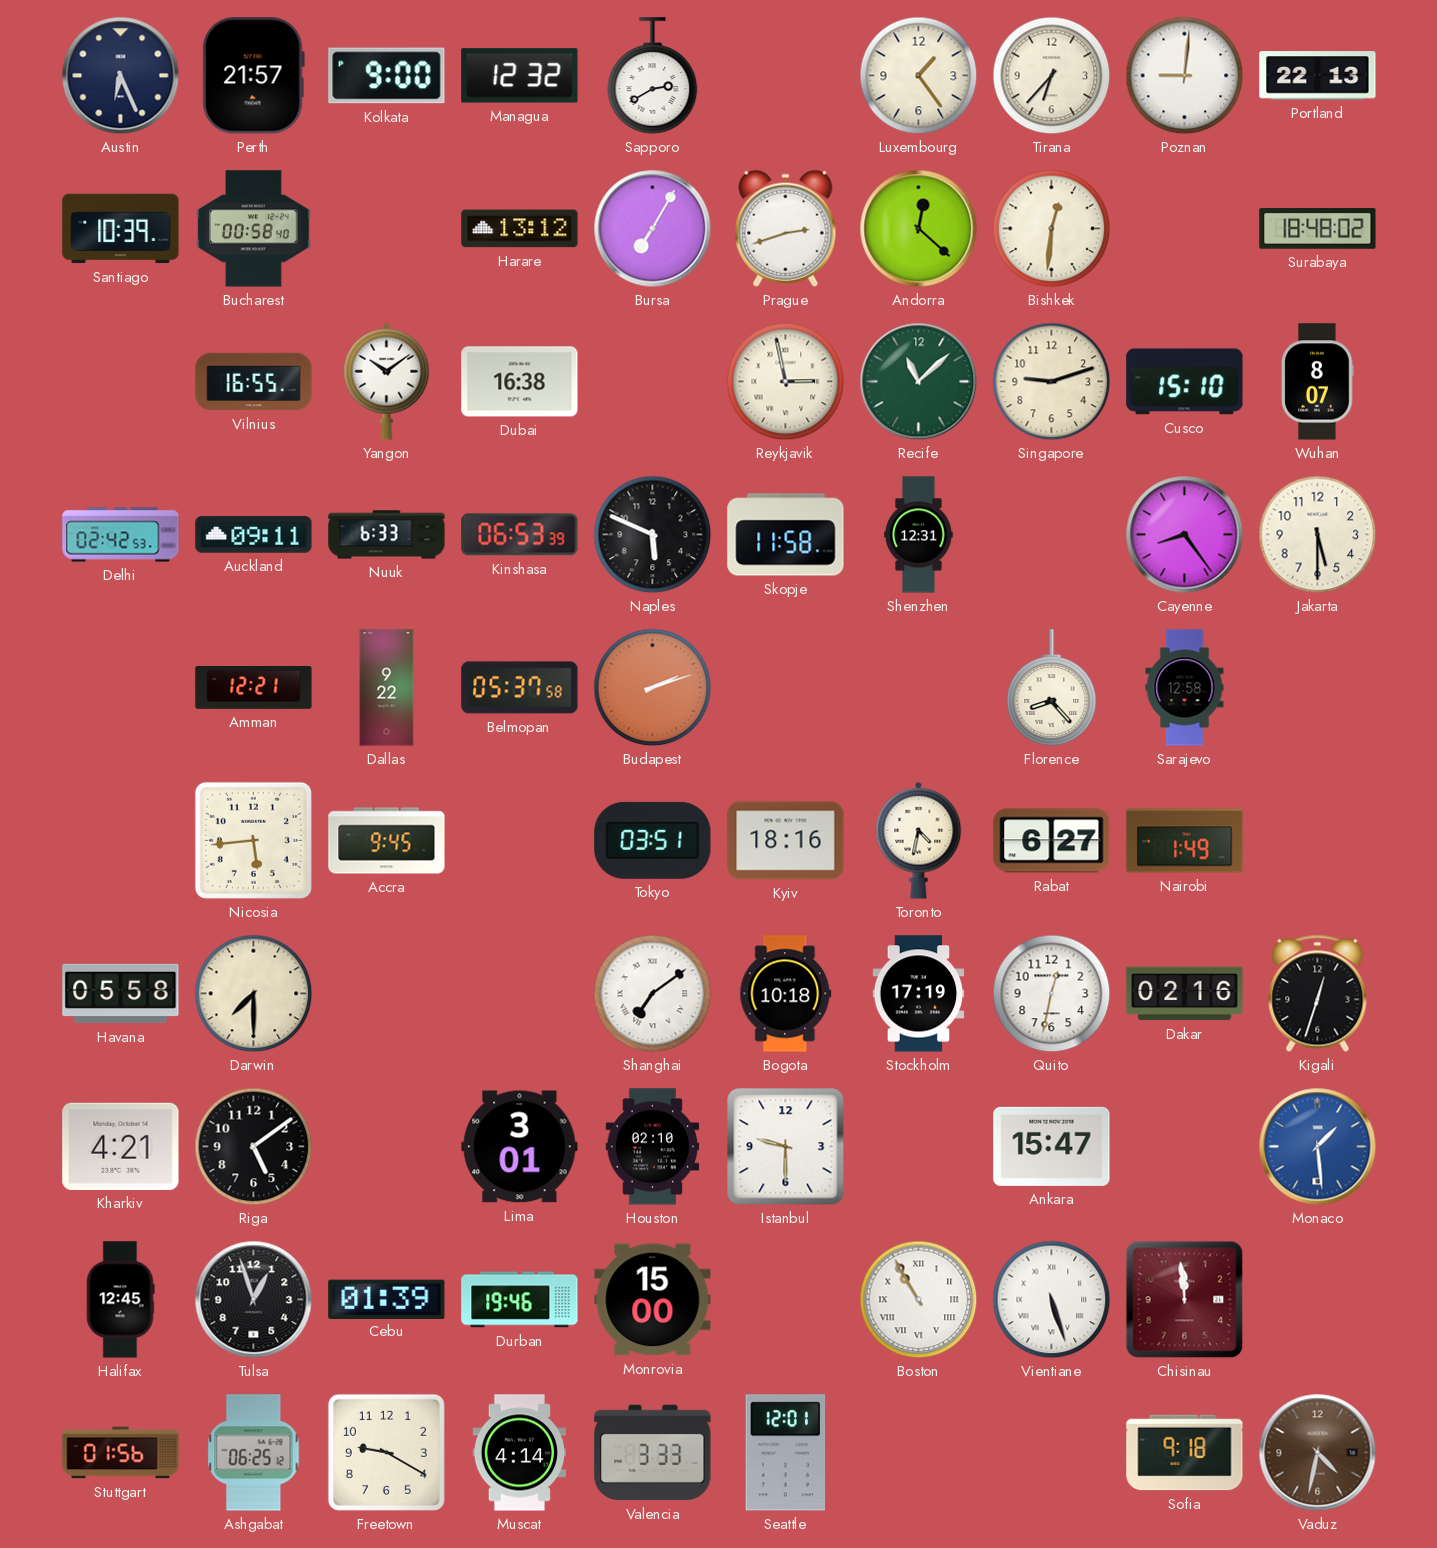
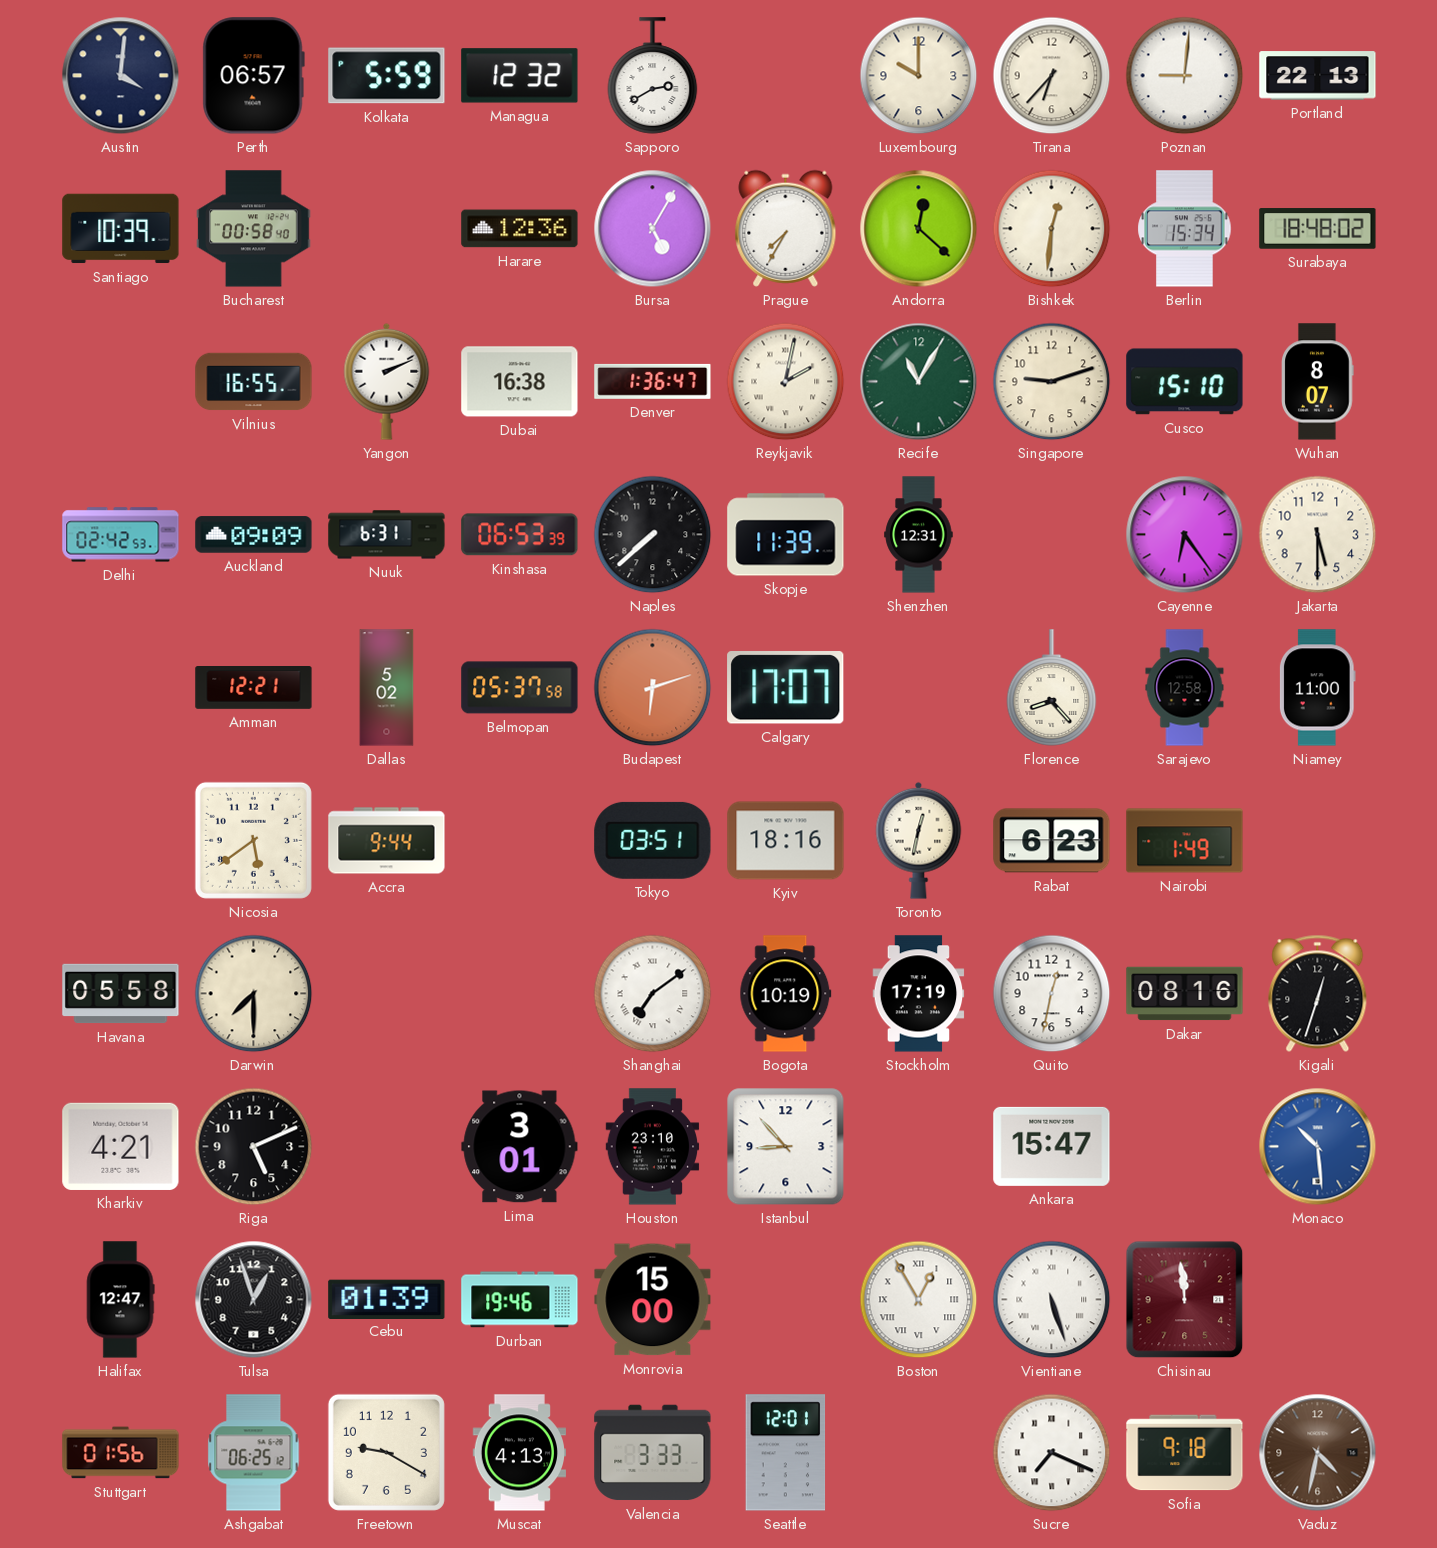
Austin: 6:26 -> 4:01 (121, 76)
Perth: 21:57 -> 06:57 (253, 76)
Kolkata: 9:00 -> 5:59 (387, 76)
Luxembourg: 1:24 -> 10:00 (919, 76)
Harare: 13:12 -> 12:36 (520, 229)
Bursa: 7:05 -> 5:05 (653, 229)
Prague: 2:42 -> 7:35 (786, 228)
Berlin: none -> 15:34 (1185, 229)
Yangon: 10:09 -> 2:11 (387, 381)
Denver: none -> 1:36 (653, 381)
Reykjavik: 2:58 -> 2:02 (786, 382)
Recife: 11:08 -> 11:05 (919, 382)
Auckland: 09:11 -> 09:09 (254, 535)
Nuuk: 6:33 -> 6:31 (387, 535)
Naples: 5:49 -> 7:38 (653, 535)
Skopje: 11:58 -> 11:39 (786, 535)
Cayenne: 8:24 -> 6:24 (1185, 535)
Dallas: 9:22 -> 5:02 (387, 688)
Budapest: 2:12 -> 6:12 (653, 688)
Calgary: none -> 17:07 (786, 687)
Niamey: none -> 11:00 (1317, 688)
Nicosia: 5:44 -> 5:39 (253, 840)
Accra: 9:45 -> 9:44 (387, 841)
Toronto: 4:32 -> 12:32 (919, 840)
Rabat: 6:27 -> 6:23 (1052, 841)
Bogota: 10:18 -> 10:19 (786, 994)
Dakar: 02:16 -> 08:16 (1185, 994)
Riga: 5:09 -> 5:11 (254, 1147)
Houston: 02:10 -> 23:10 (653, 1147)
Istanbul: 9:30 -> 8:53 (786, 1147)
Monaco: 1:29 -> 10:29 (1318, 1147)
Halifax: 12:45 -> 12:47 (120, 1300)
Boston: 10:55 -> 12:55 (919, 1300)
Muscat: 4:14 -> 4:13 (519, 1453)
Sucre: none -> 7:19 (1052, 1453)
